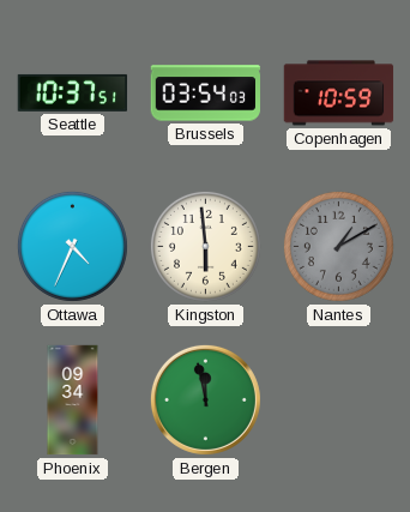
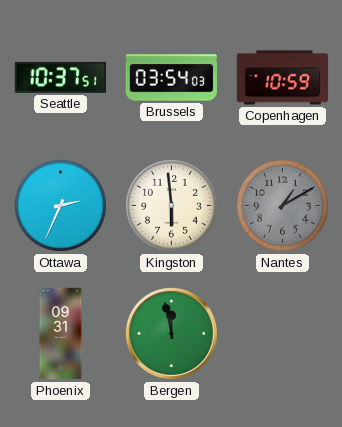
Ottawa: 4:34 -> 2:34 (60, 205)
Phoenix: 09:34 -> 09:31 (61, 334)
